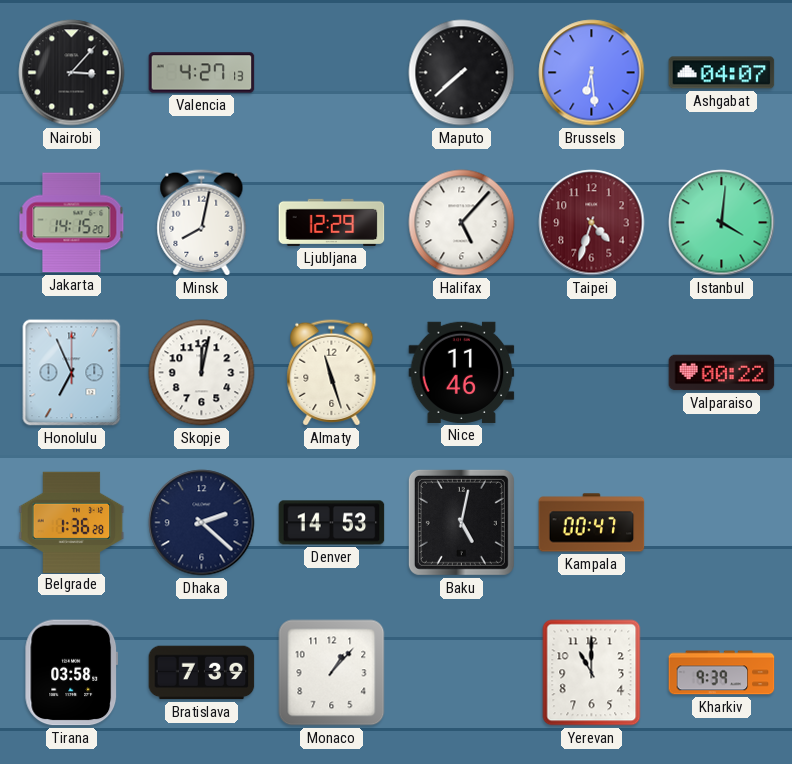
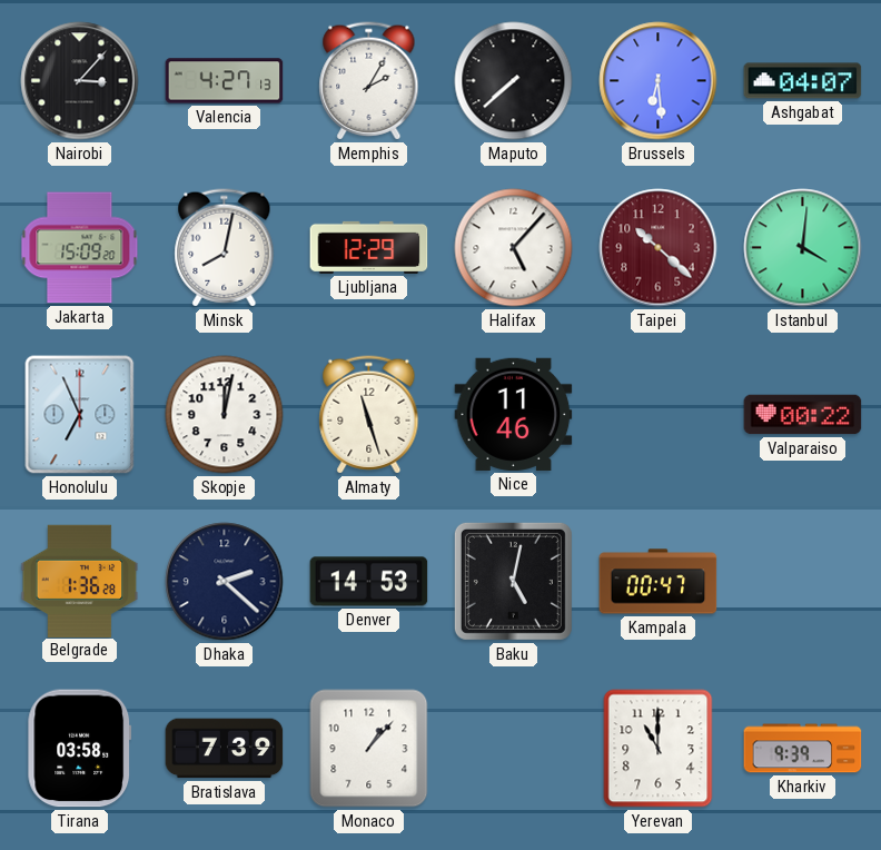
Memphis: none -> 2:05 (369, 81)
Jakarta: 14:15 -> 15:09 (80, 248)
Taipei: 4:33 -> 10:22 (659, 248)
